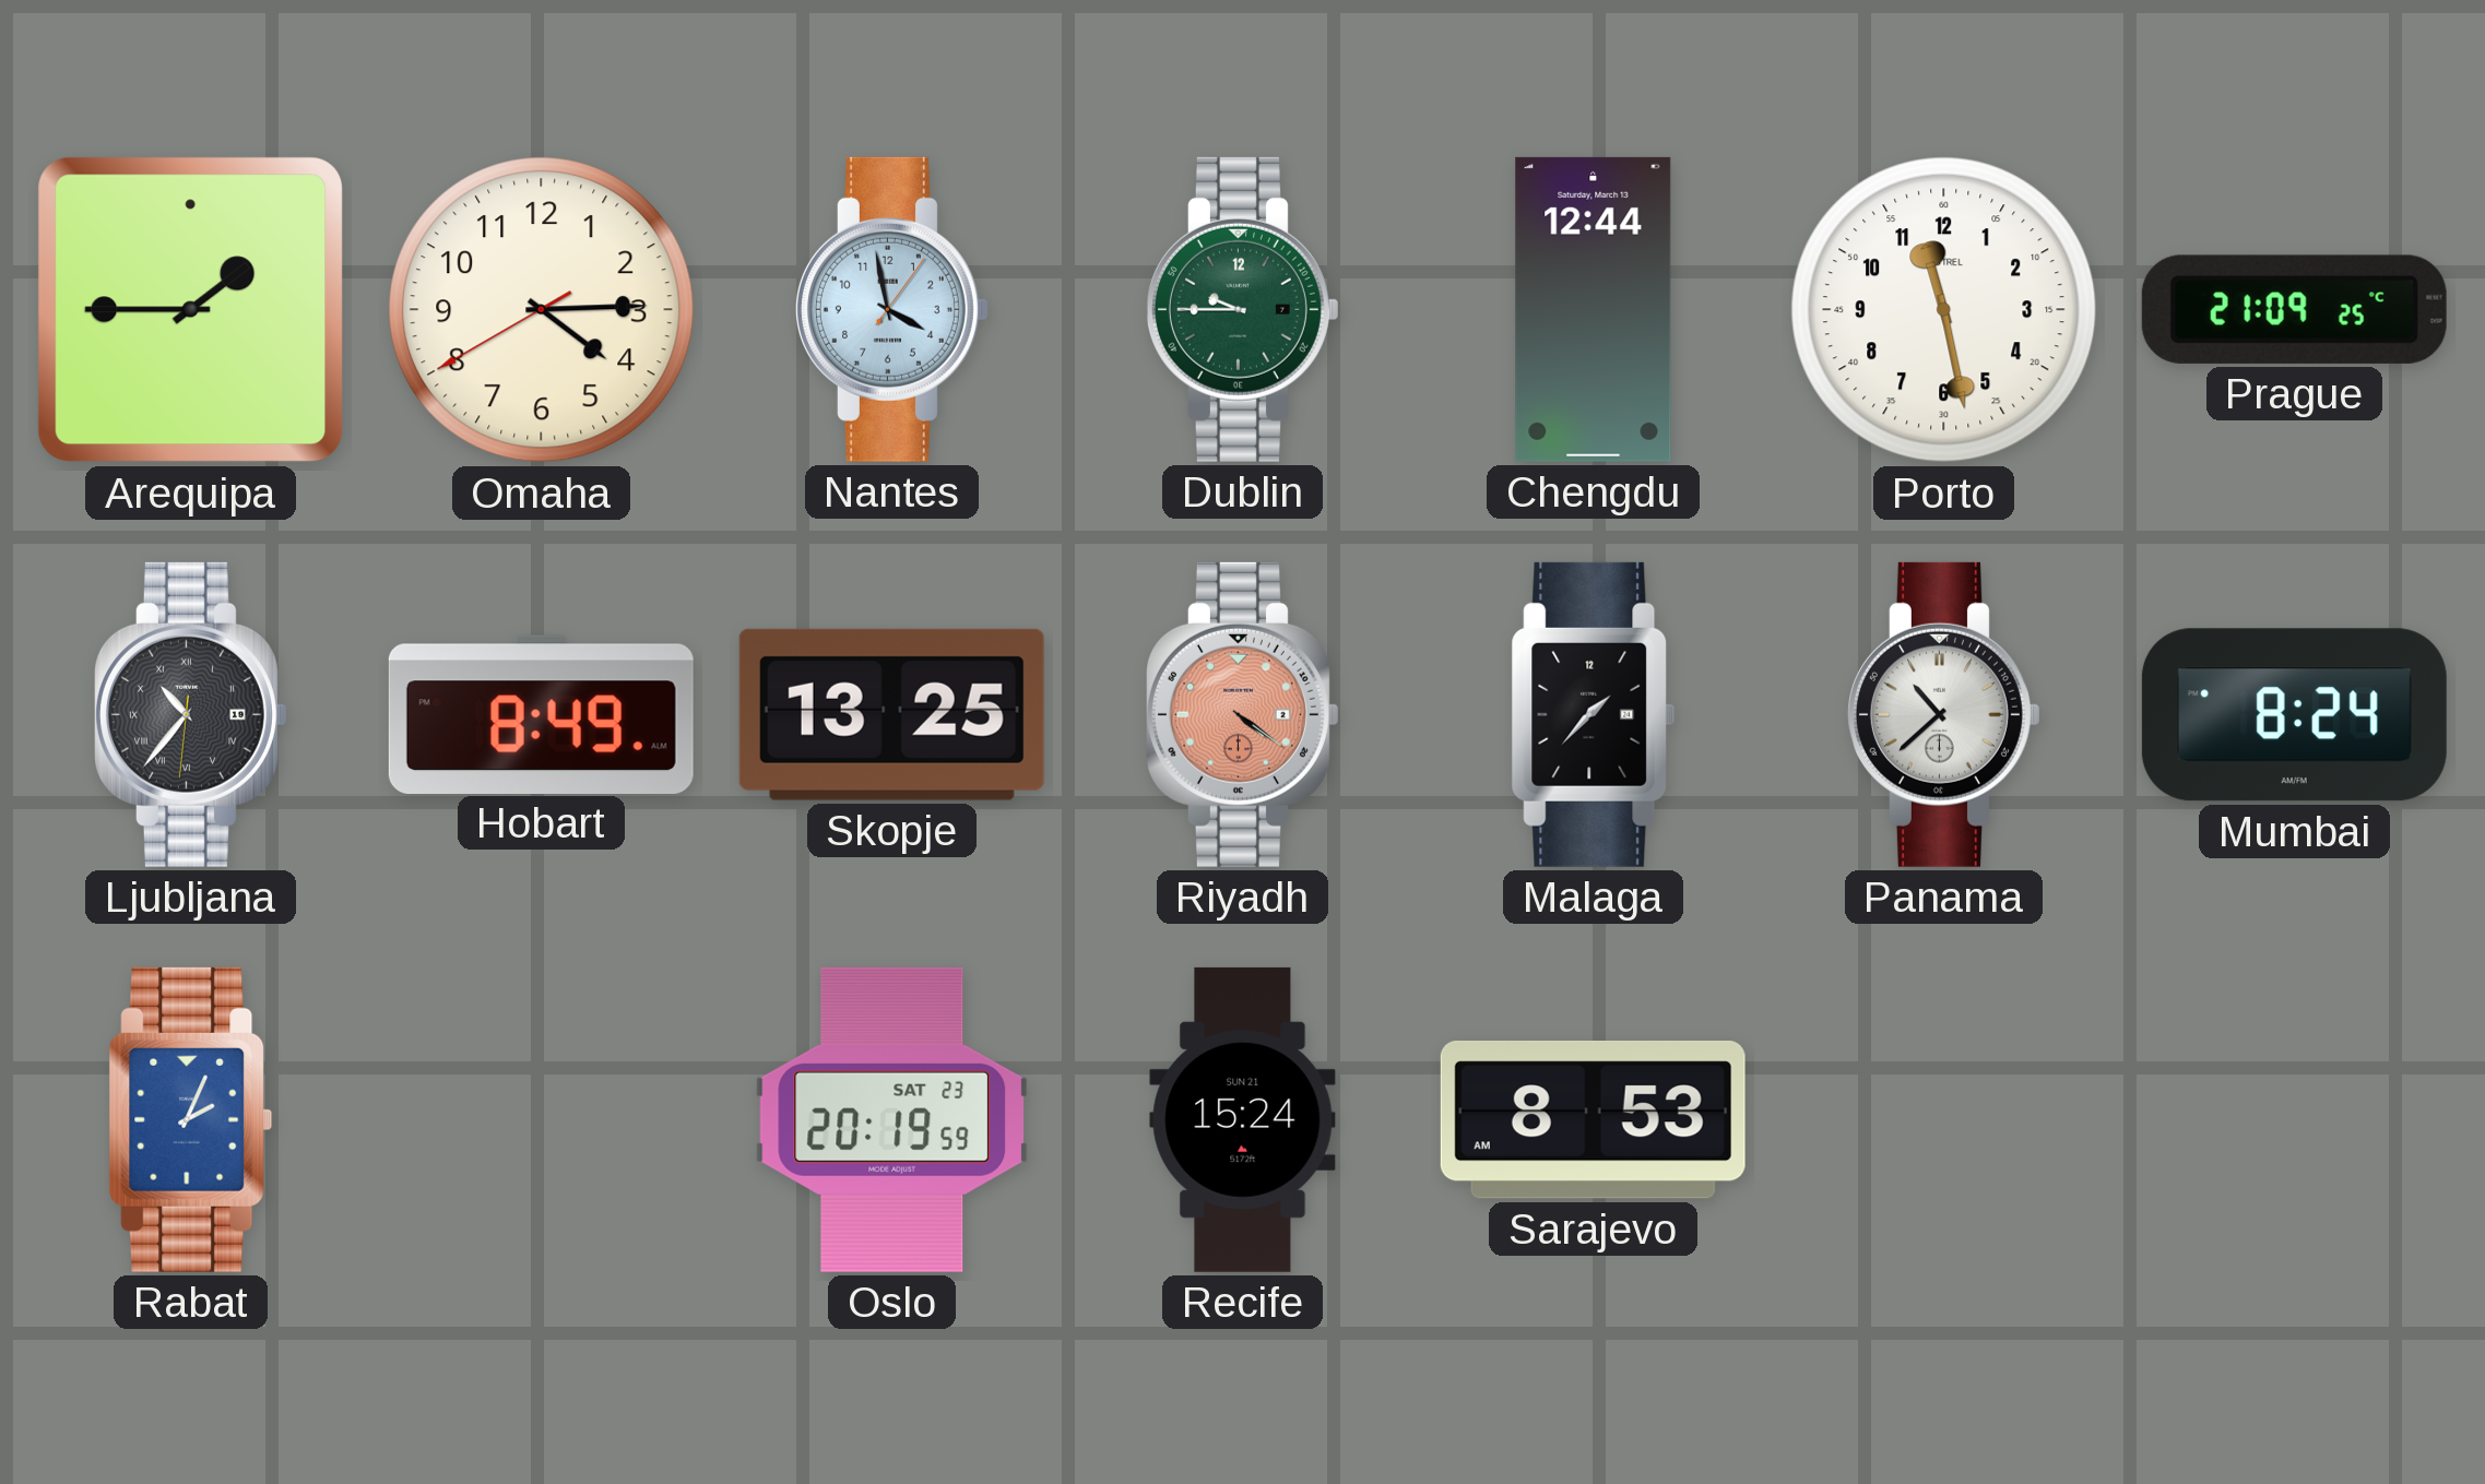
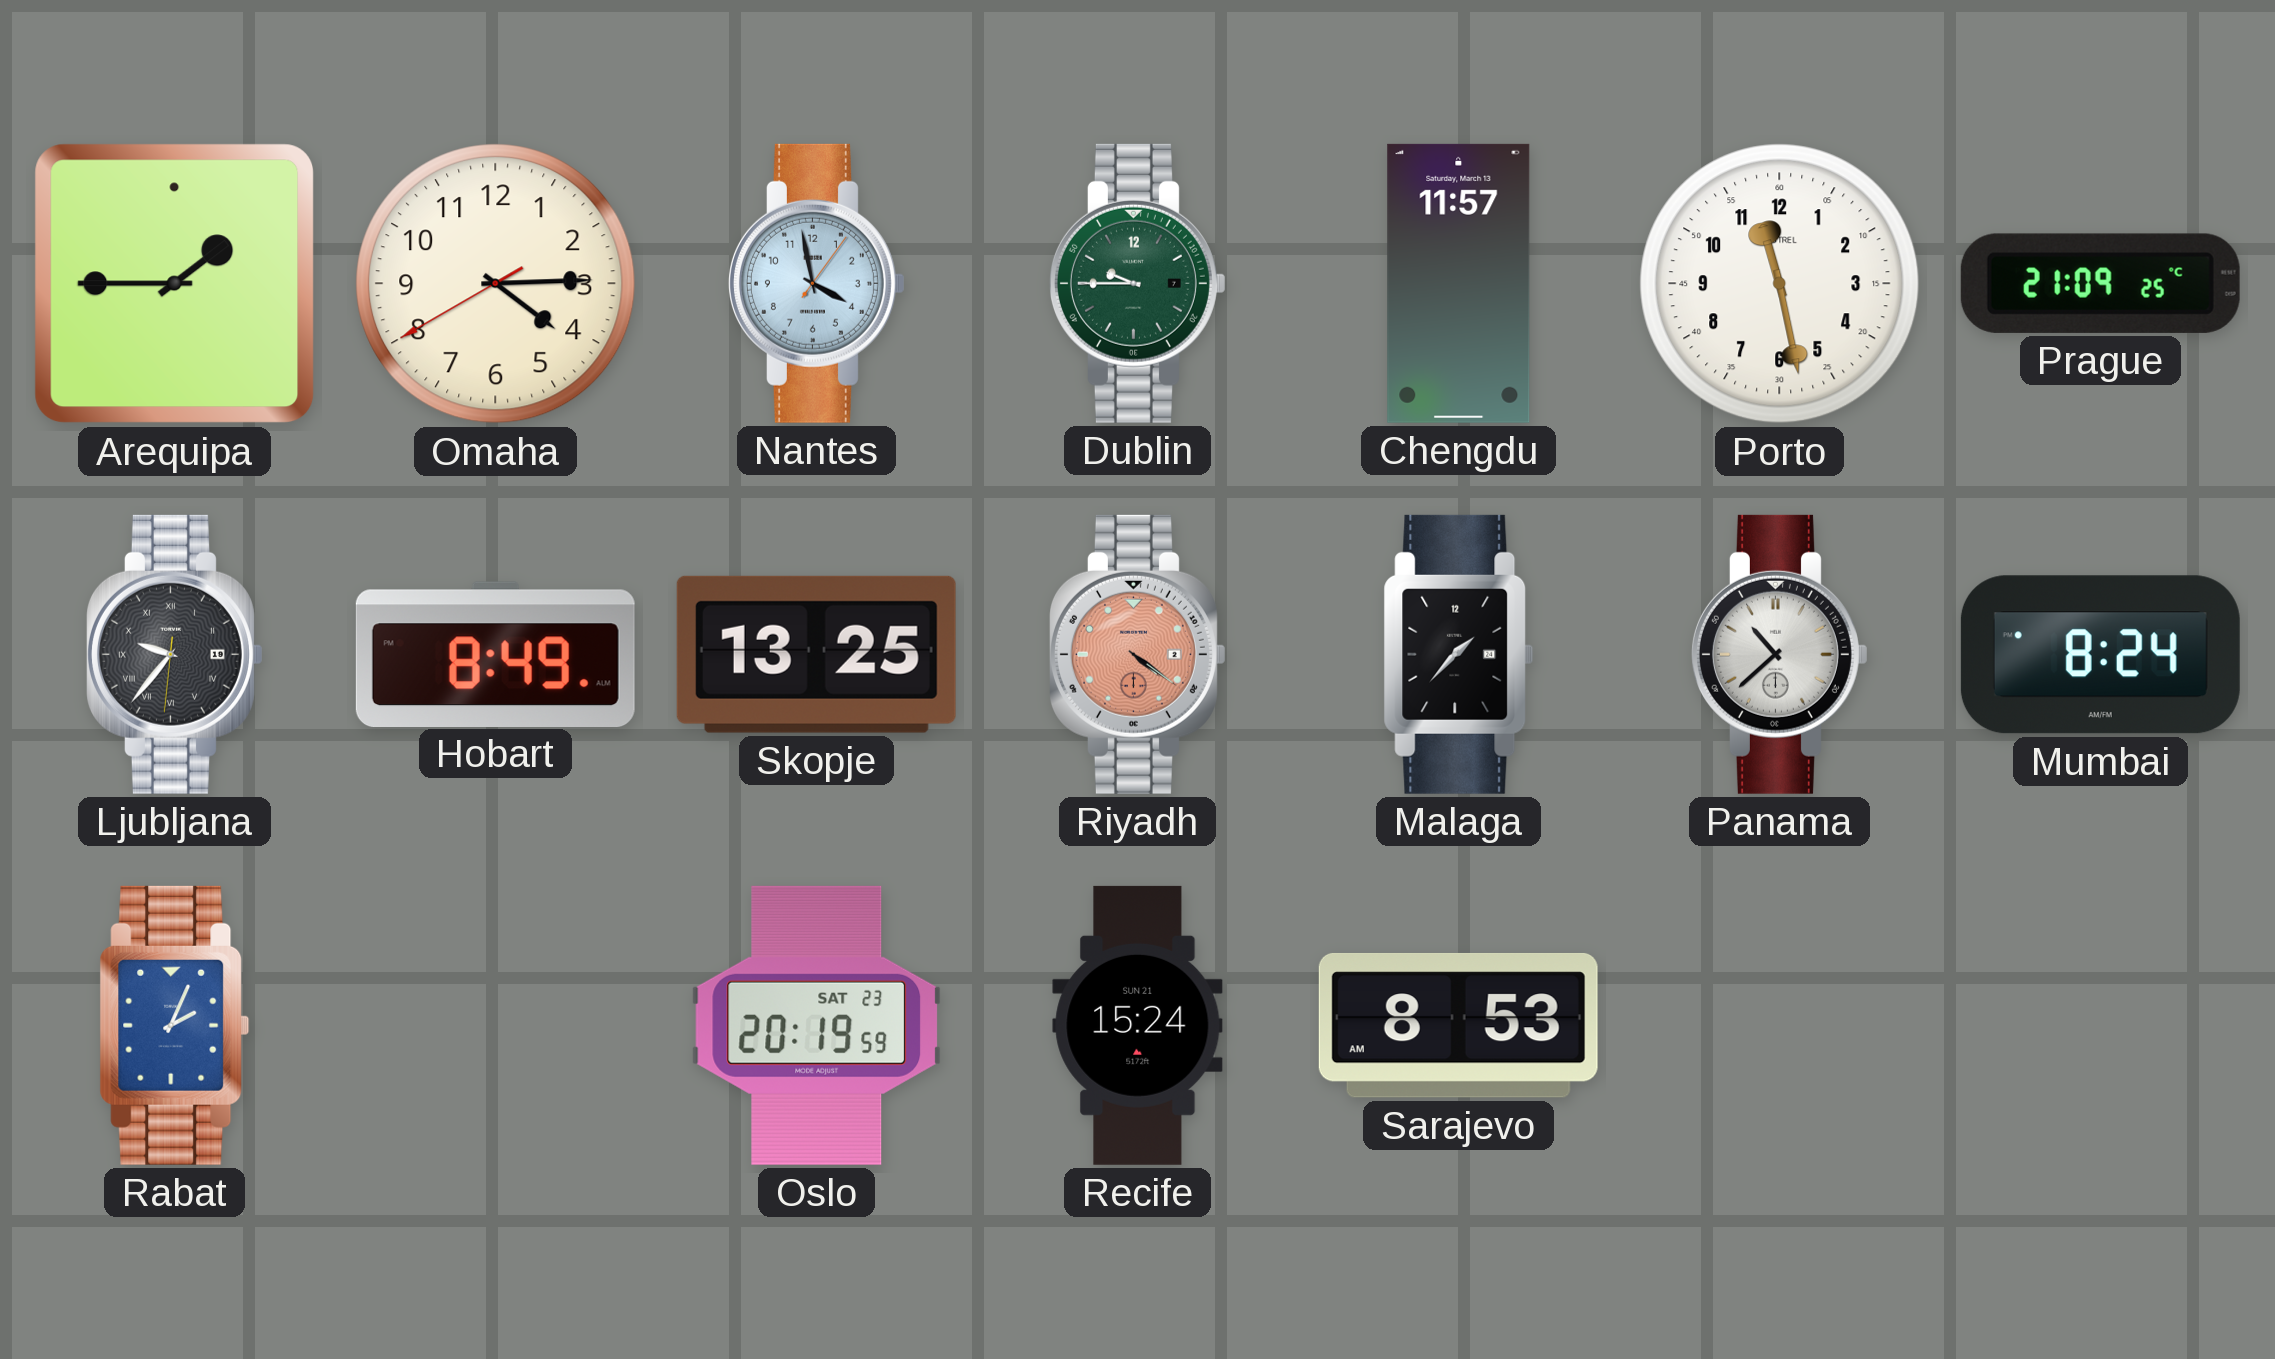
Chengdu: 12:44 -> 11:57 (1459, 283)
Ljubljana: 10:36 -> 9:36 (174, 654)
